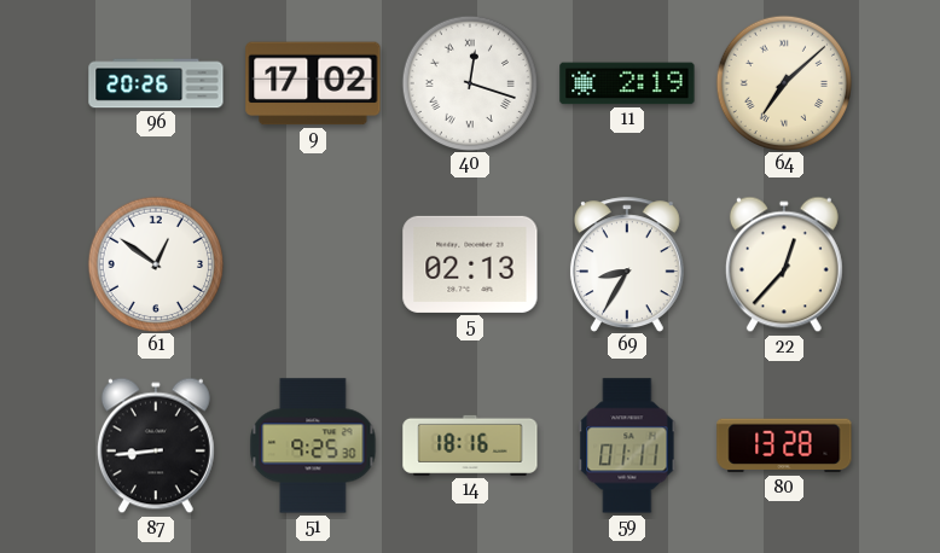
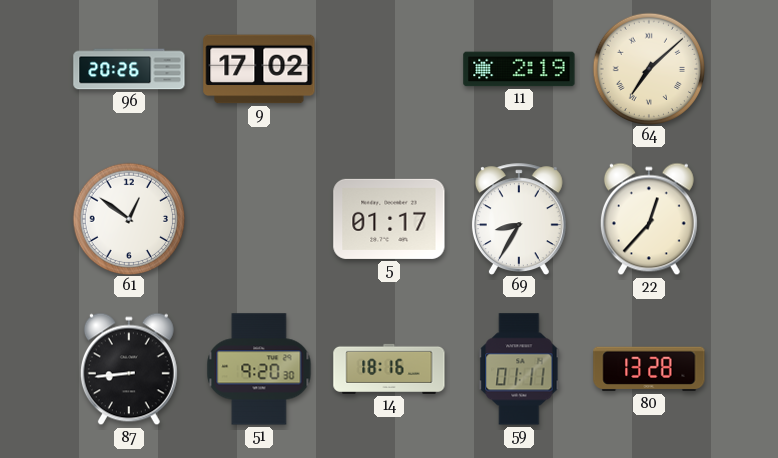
40: 12:18 -> none (469, 82)
5: 02:13 -> 01:17 (389, 219)
51: 9:25 -> 9:20 (259, 369)
